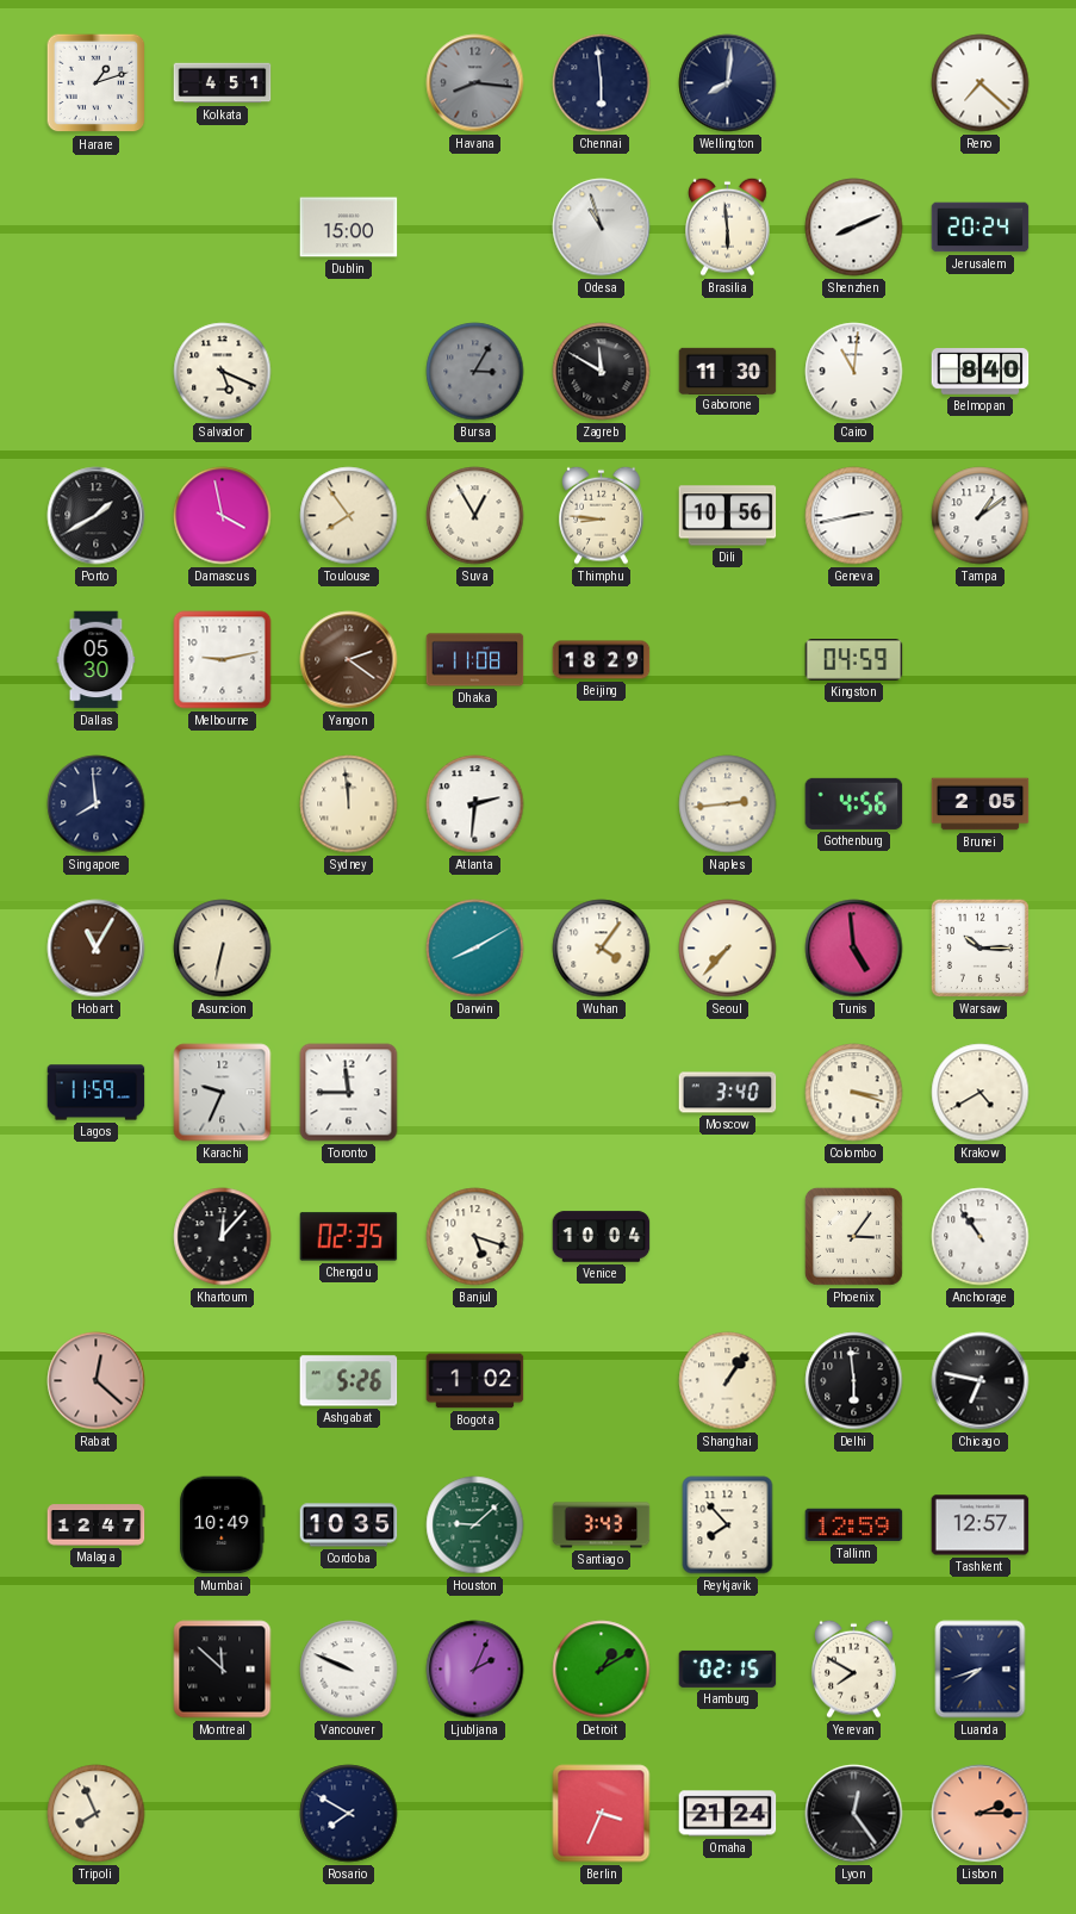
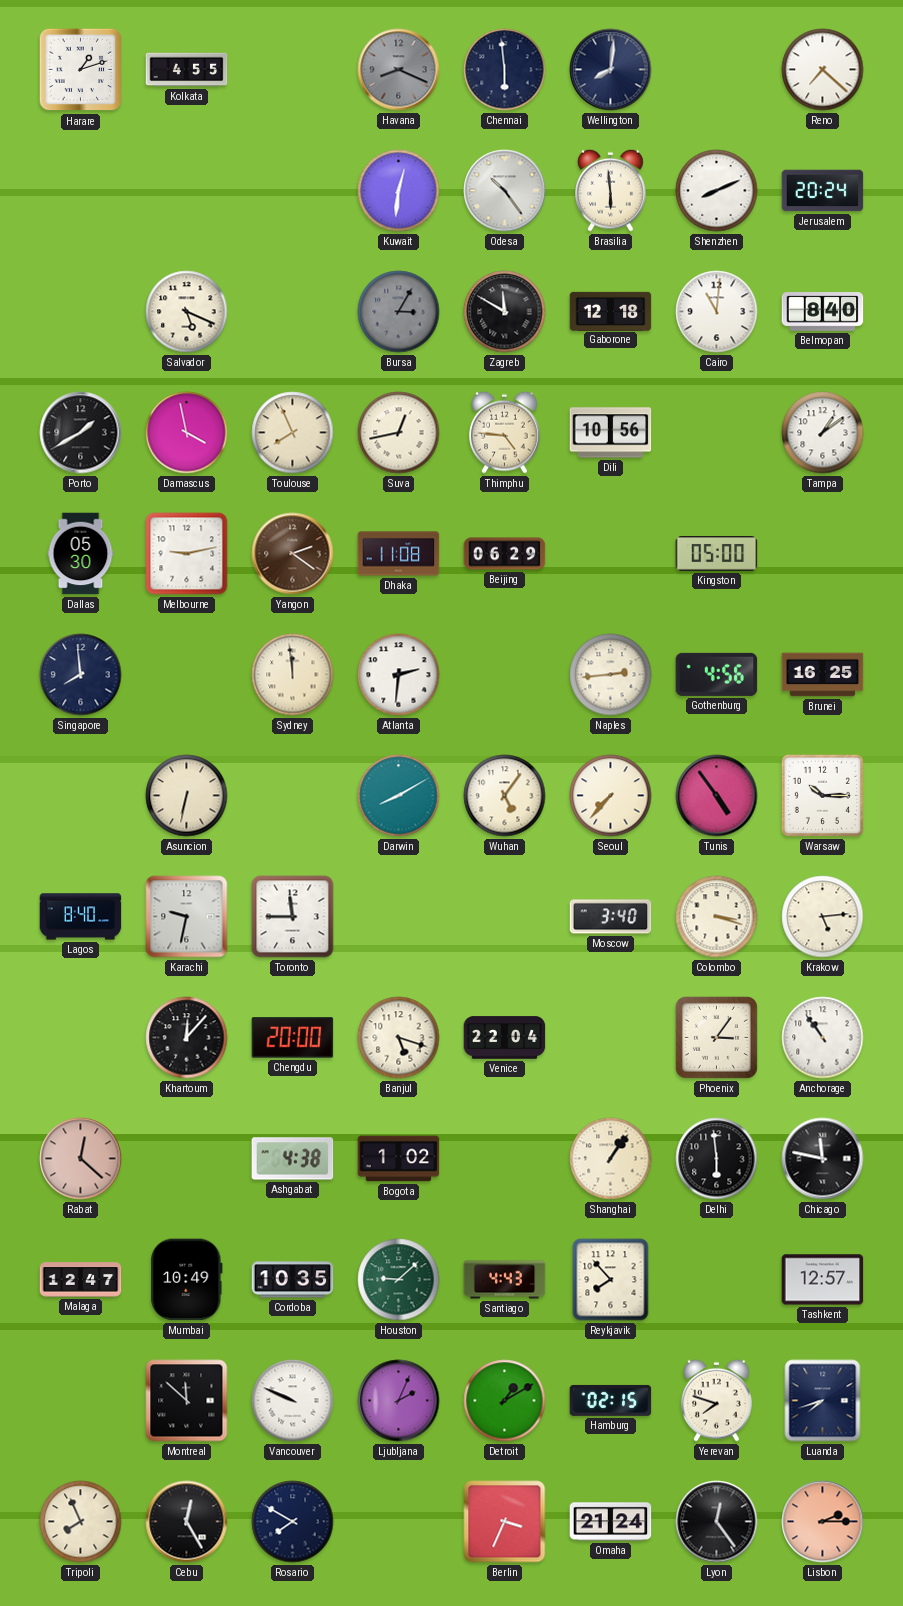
Kolkata: 4:51 -> 4:55 (187, 70)
Havana: 8:16 -> 8:19 (399, 70)
Dublin: 15:00 -> none (349, 228)
Kuwait: none -> 12:31 (399, 191)
Odesa: 10:57 -> 10:24 (505, 191)
Gaborone: 11:30 -> 12:18 (611, 311)
Toulouse: 7:54 -> 7:56 (293, 433)
Suva: 12:55 -> 12:43 (399, 433)
Thimphu: 8:46 -> 4:46 (505, 432)
Geneva: 2:43 -> none (854, 516)
Beijing: 18:29 -> 06:29 (505, 554)
Kingston: 04:59 -> 05:00 (717, 554)
Brunei: 2:05 -> 16:25 (823, 675)
Hobart: 11:05 -> none (97, 949)
Wuhan: 4:06 -> 5:06 (505, 796)
Tunis: 4:59 -> 4:54 (717, 796)
Lagos: 11:59 -> 8:40 (81, 917)
Karachi: 9:34 -> 9:32 (187, 917)
Krakow: 4:40 -> 5:14 (823, 917)
Chengdu: 02:35 -> 20:00 (293, 1038)
Venice: 10:04 -> 22:04 (505, 1038)
Ashgabat: 5:26 -> 4:38 (293, 1159)
Chicago: 6:47 -> 11:47 (823, 1159)
Santiago: 3:43 -> 4:43 (505, 1280)
Tallinn: 12:59 -> none (854, 1525)
Yerevan: 7:50 -> 7:48 (717, 1400)
Cebu: none -> 12:25 (187, 1522)
